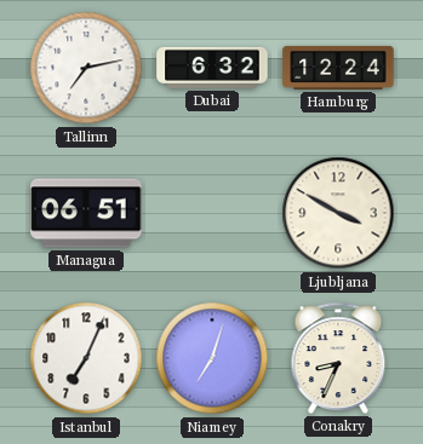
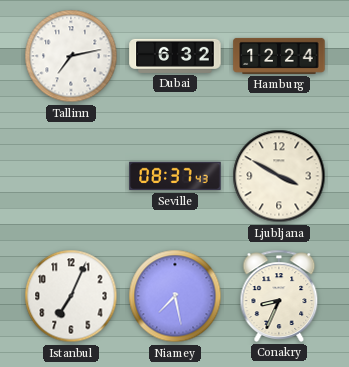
Managua: 06:51 -> none (86, 213)
Seville: none -> 08:37 (175, 176)
Niamey: 7:03 -> 7:28 (175, 296)
